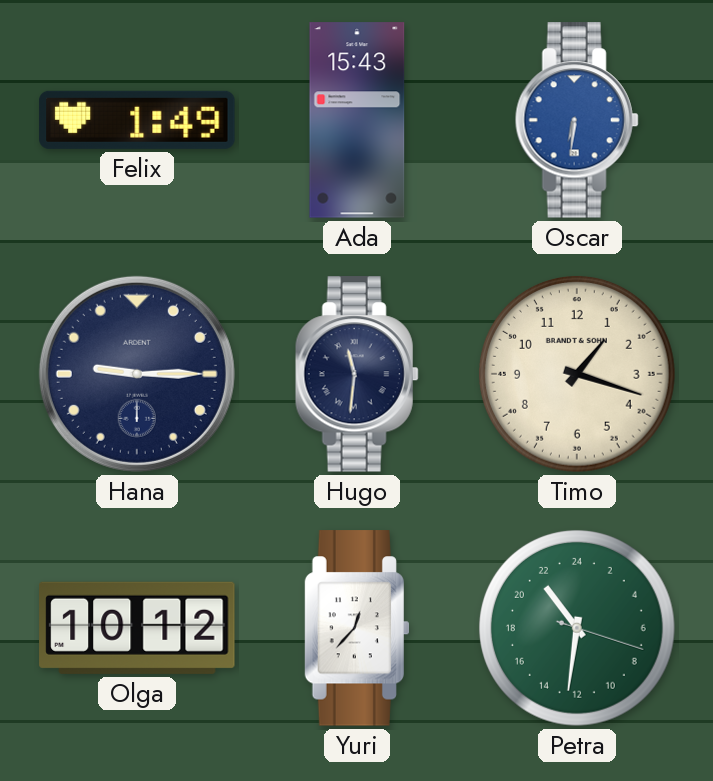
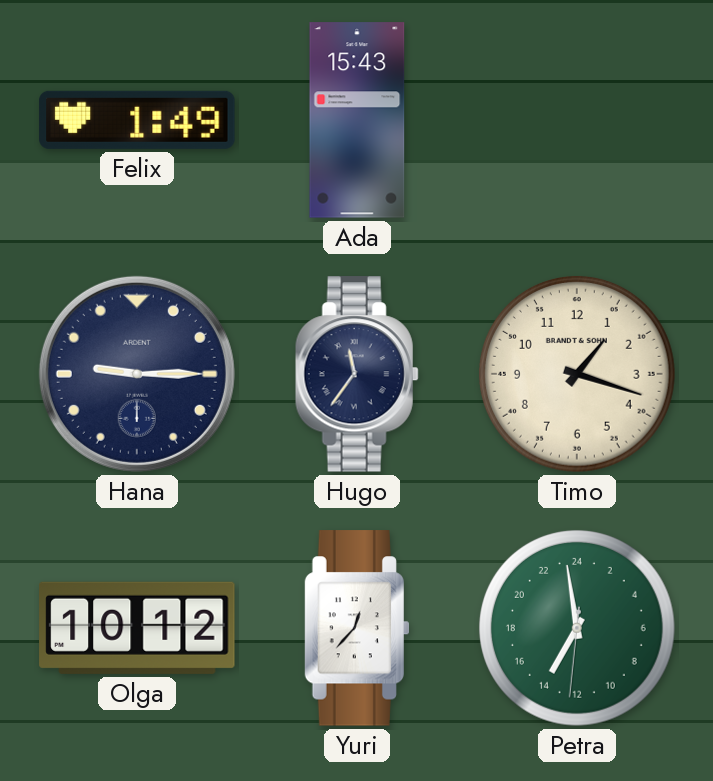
Oscar: 6:31 -> none (577, 120)
Hugo: 11:31 -> 11:36 (357, 374)
Petra: 21:31 -> 13:58 (577, 628)
